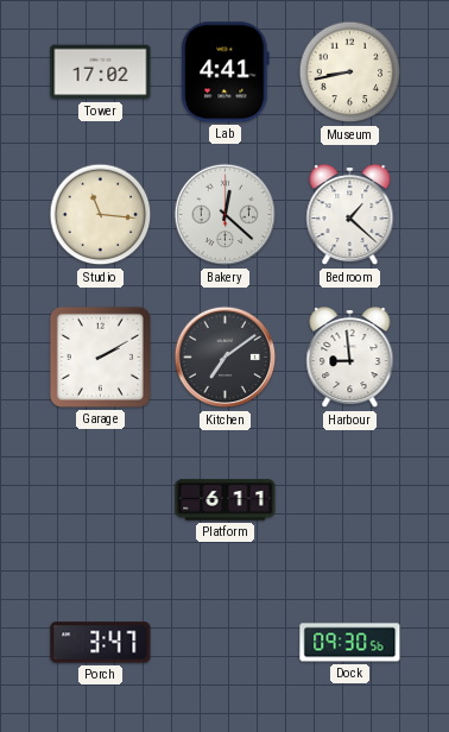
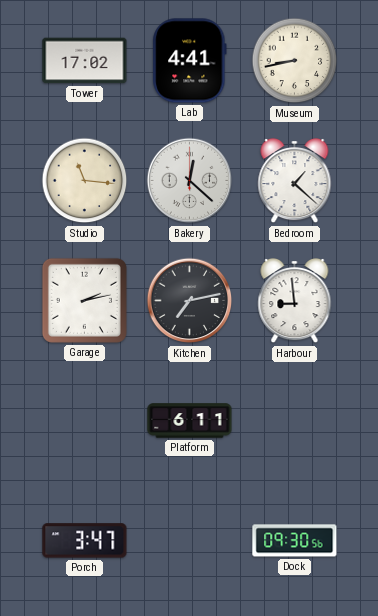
Garage: 2:10 -> 2:13 (84, 300)
Kitchen: 7:09 -> 7:13 (190, 301)
